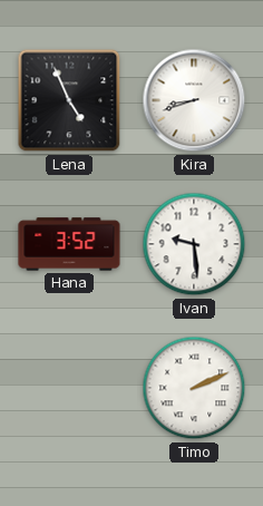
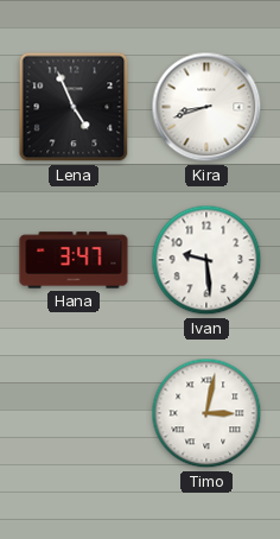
Hana: 3:52 -> 3:47 (74, 260)
Timo: 2:11 -> 3:02 (206, 413)
